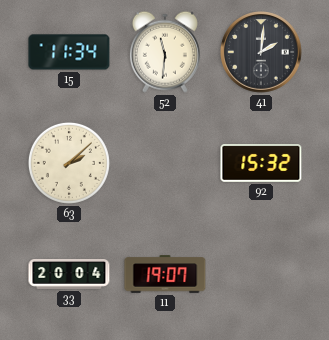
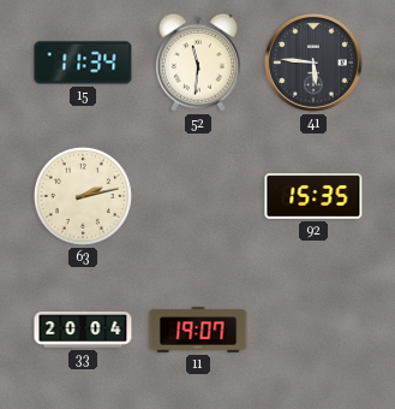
41: 2:01 -> 5:46 (315, 64)
63: 2:08 -> 2:13 (83, 196)
92: 15:32 -> 15:35 (313, 197)
